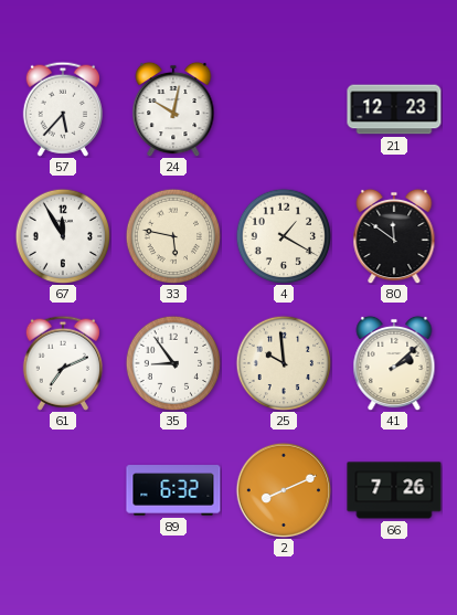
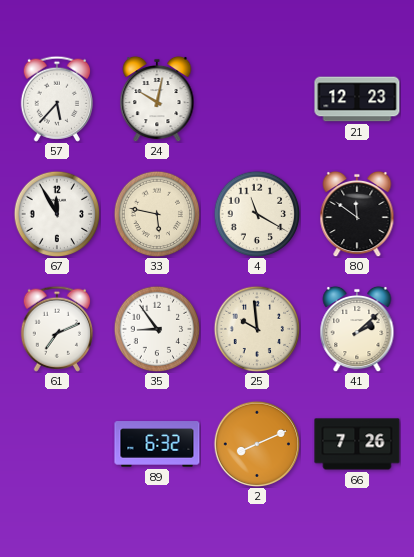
4: 1:20 -> 11:20 (257, 214)
